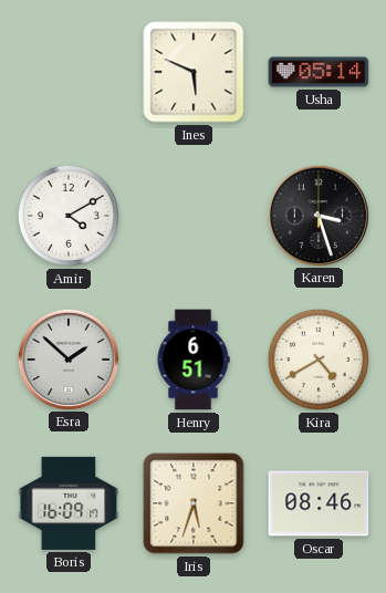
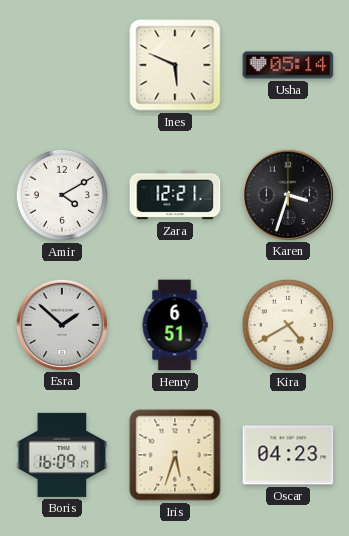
Zara: none -> 12:21 (175, 195)
Karen: 3:27 -> 3:33 (287, 194)
Oscar: 08:46 -> 04:23 (288, 455)
